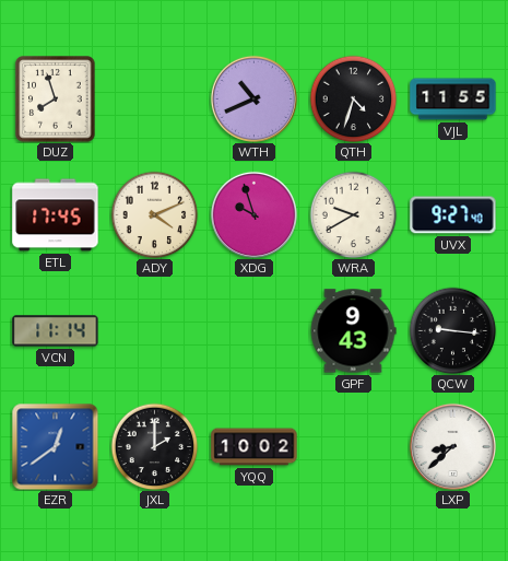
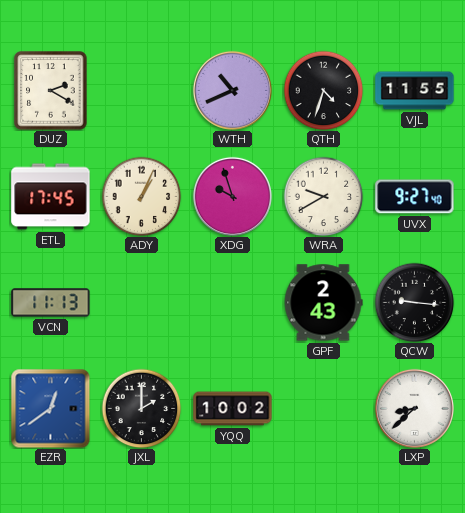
DUZ: 7:57 -> 2:20 (51, 91)
ADY: 4:11 -> 1:04 (141, 196)
VCN: 11:14 -> 11:13 (51, 303)
GPF: 9:43 -> 2:43 (323, 303)
